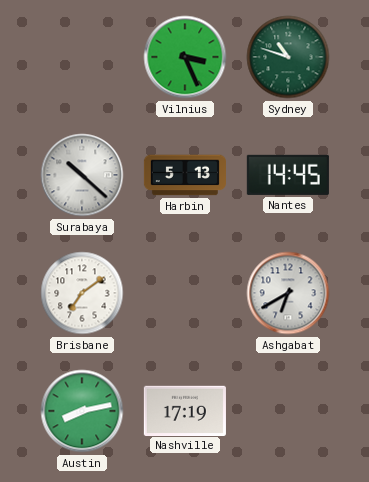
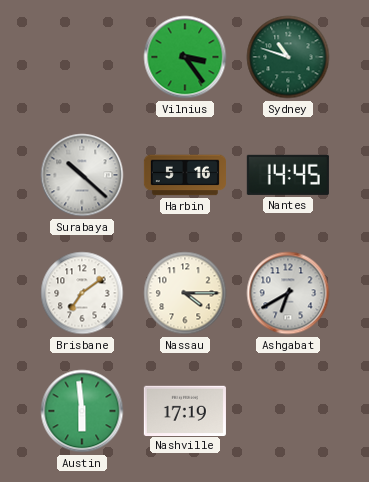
Vilnius: 3:26 -> 3:24 (185, 57)
Harbin: 5:13 -> 5:16 (185, 175)
Nassau: none -> 4:15 (185, 293)
Austin: 8:13 -> 5:59 (82, 411)
